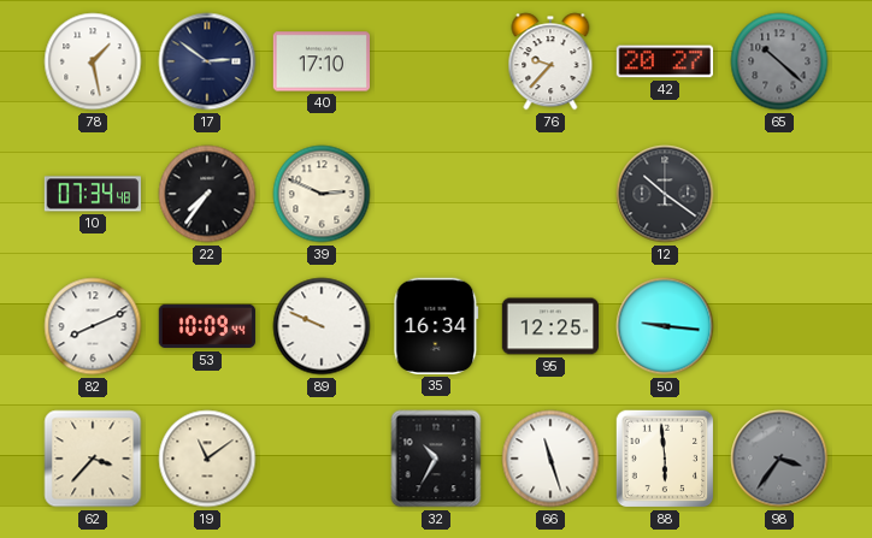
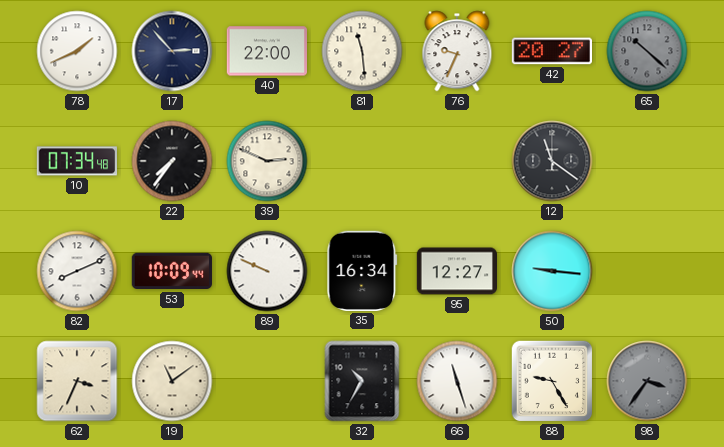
78: 1:28 -> 1:41 (77, 51)
17: 2:51 -> 2:53 (172, 51)
40: 17:10 -> 22:00 (266, 51)
81: none -> 11:29 (362, 51)
76: 9:37 -> 9:34 (457, 51)
12: 10:21 -> 11:21 (552, 161)
95: 12:25 -> 12:27 (456, 271)
62: 3:37 -> 3:34 (77, 381)
88: 5:59 -> 9:25 (552, 381)
